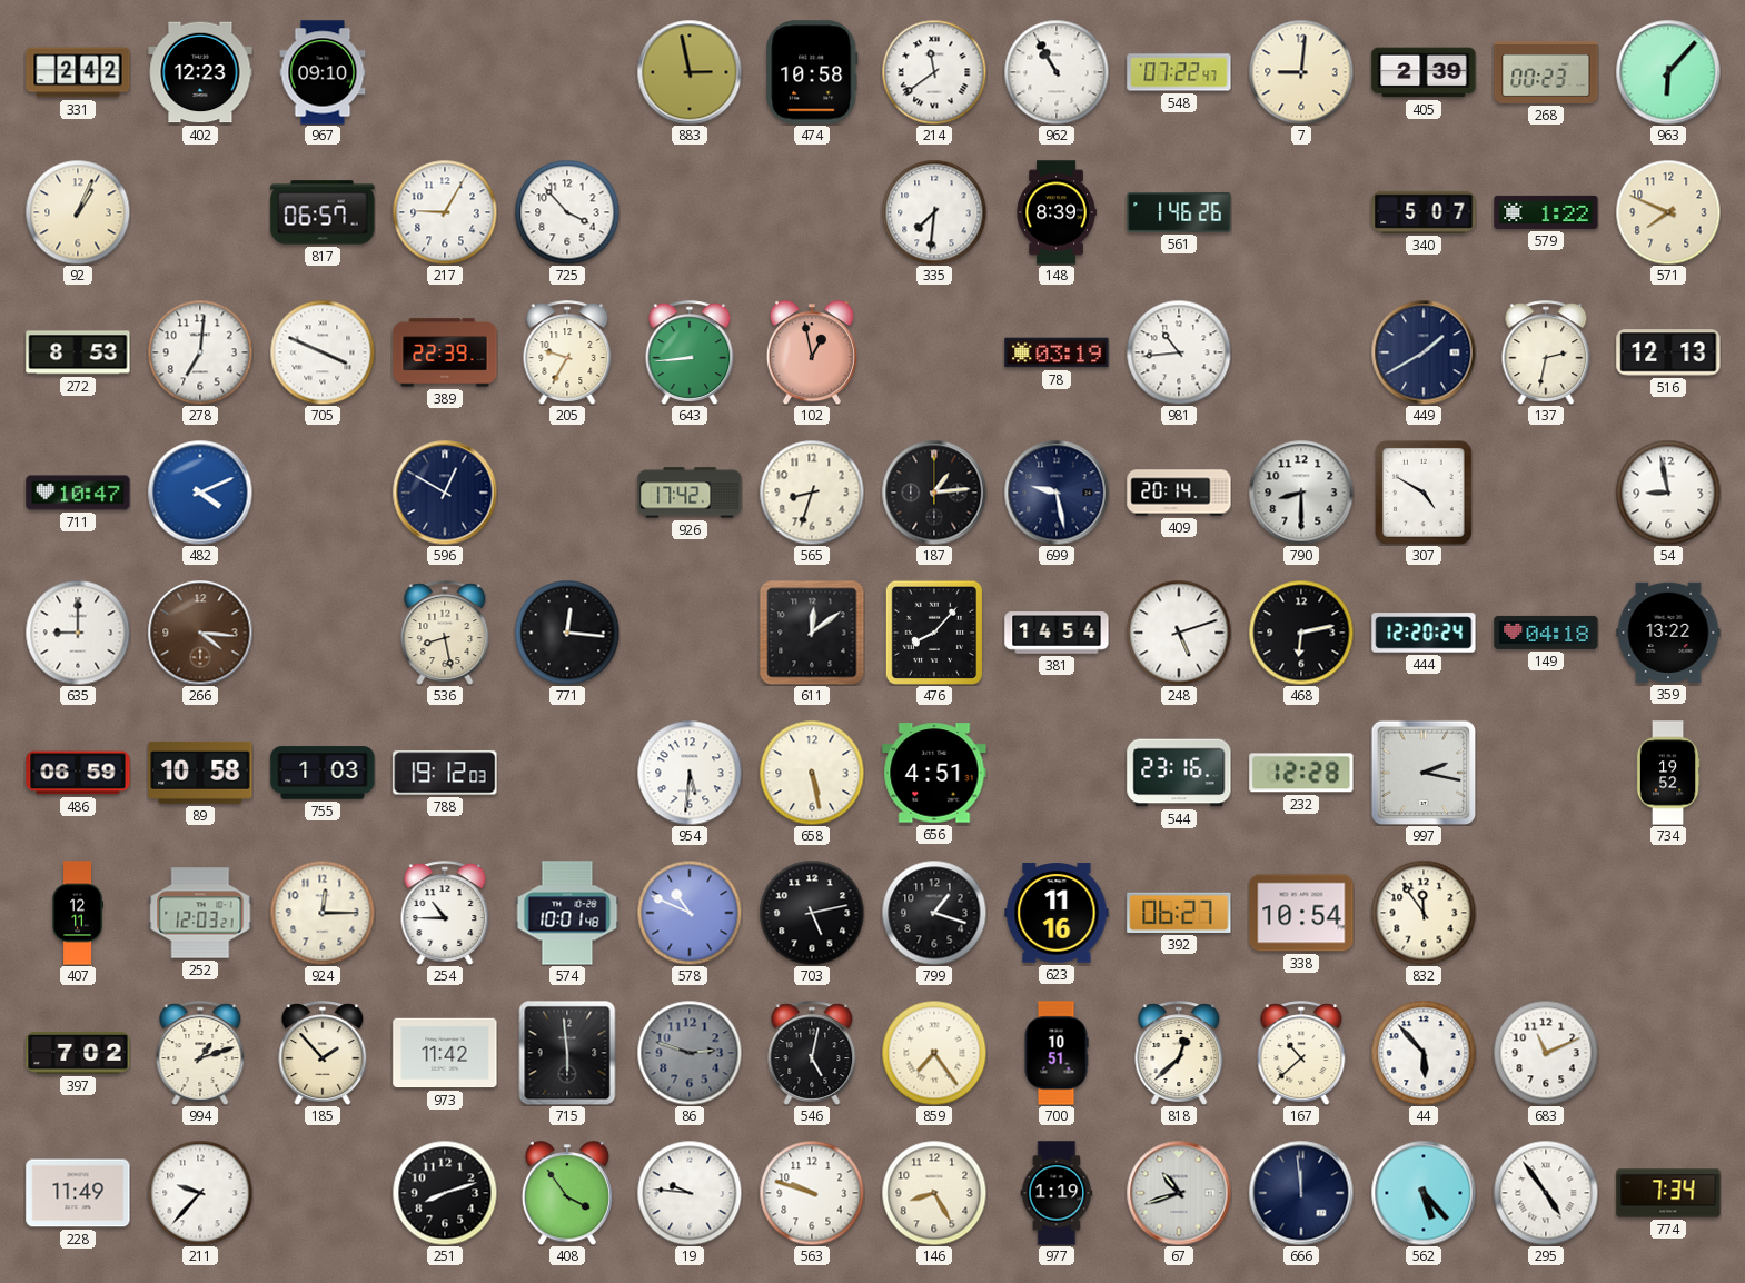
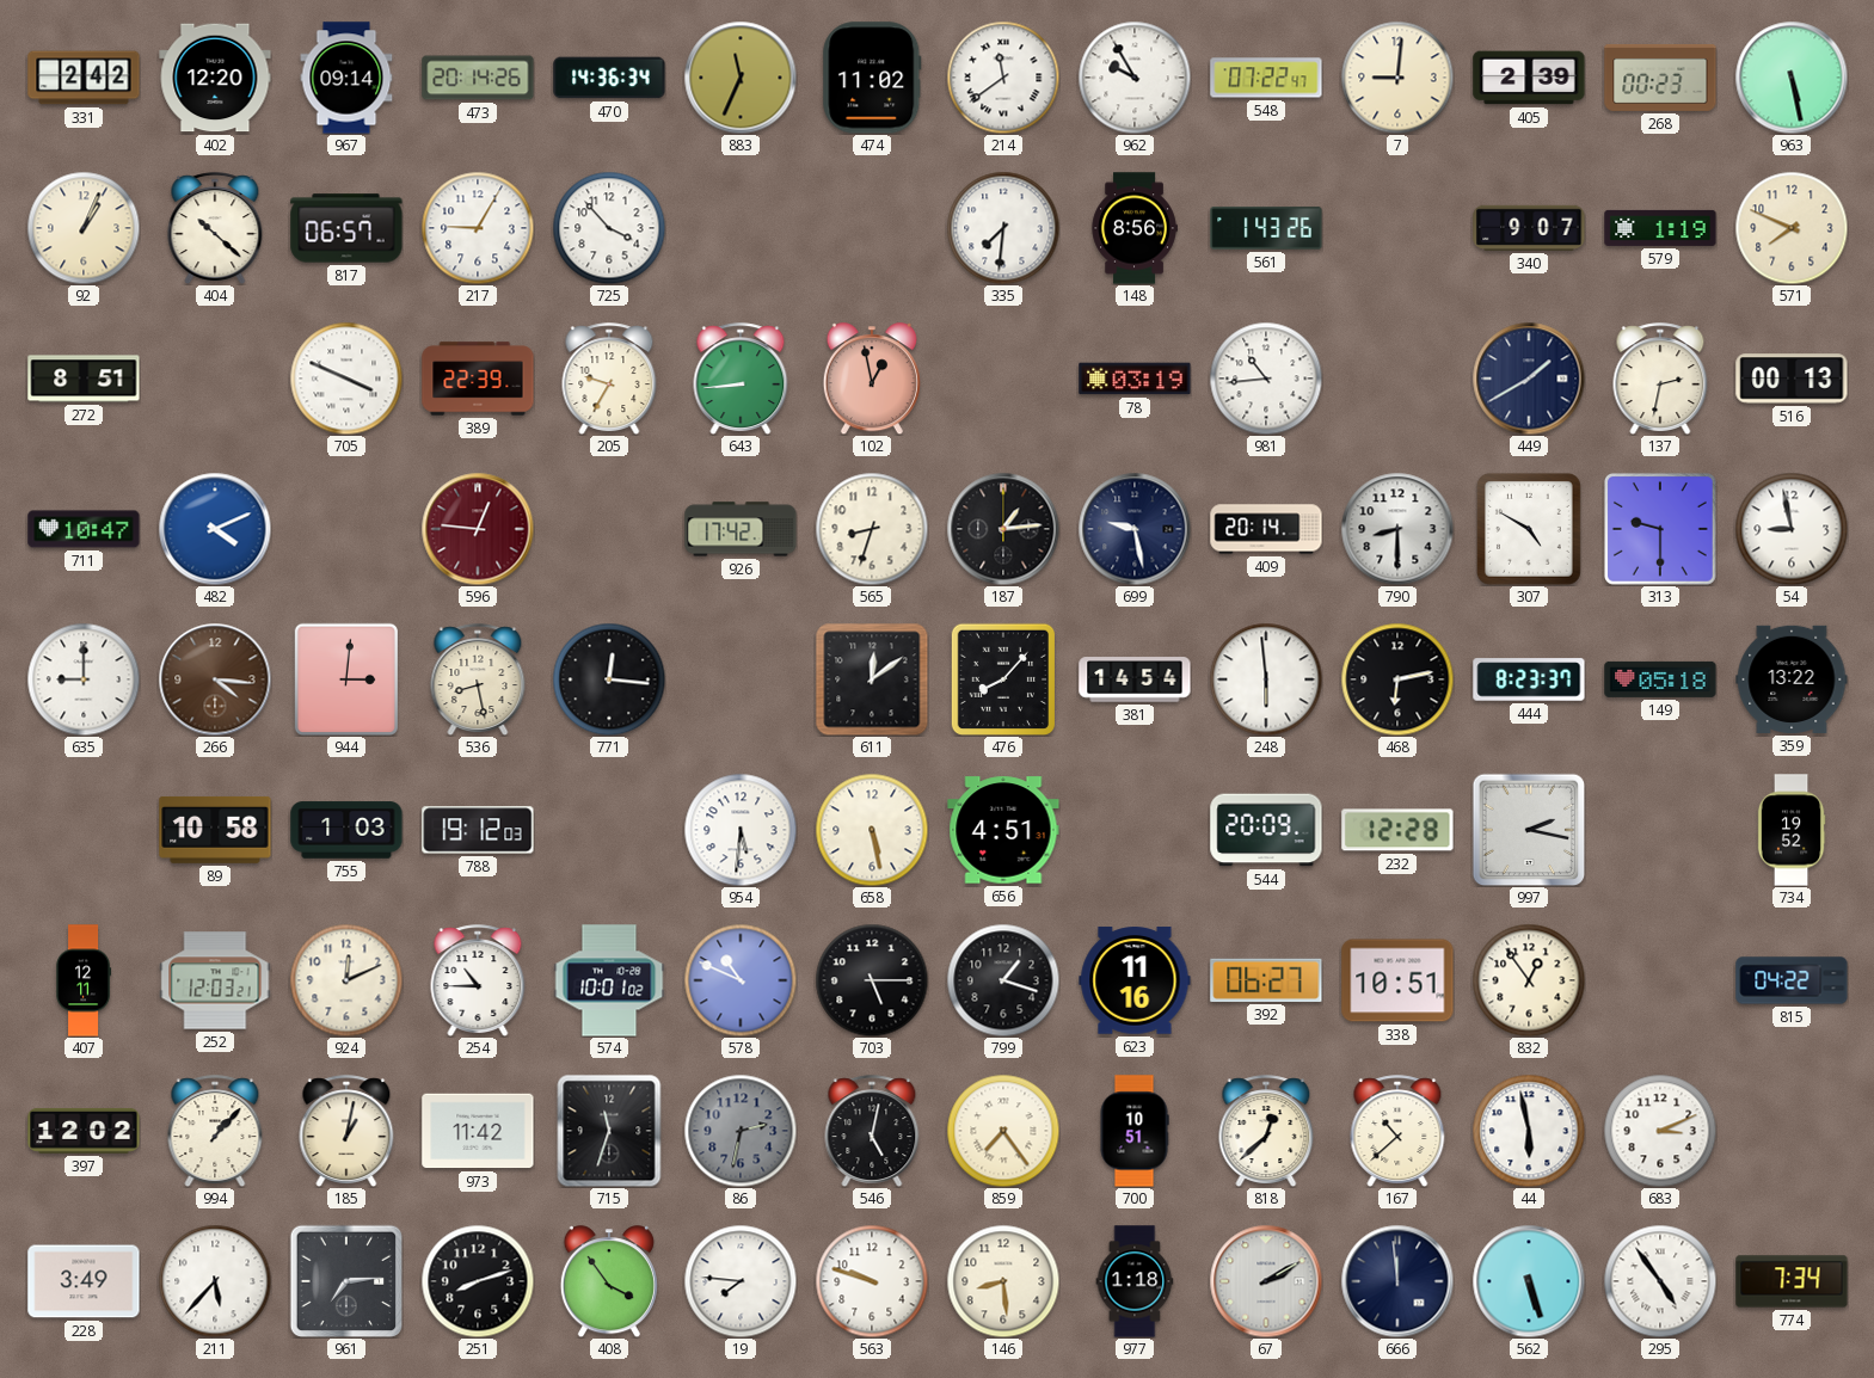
402: 12:23 -> 12:20 (215, 78)
967: 09:10 -> 09:14 (346, 78)
473: none -> 20:14 (478, 78)
470: none -> 14:36 (609, 78)
883: 2:58 -> 11:34 (741, 78)
474: 10:58 -> 11:02 (872, 78)
962: 10:55 -> 9:55 (1135, 78)
963: 6:07 -> 5:28 (1792, 78)
404: none -> 10:22 (215, 228)
148: 8:39 -> 8:56 (1135, 228)
561: 1:46 -> 1:43 (1266, 228)
340: 5:07 -> 9:07 (1529, 228)
579: 1:22 -> 1:19 (1660, 228)
272: 8:53 -> 8:51 (84, 379)
278: 7:01 -> none (200, 352)
516: 12:13 -> 00:13 (1792, 379)
596: 12:50 -> 12:46 (478, 529)
596 dial: navy -> burgundy (478, 529)
313: none -> 9:30 (1660, 529)
944: none -> 3:01 (345, 678)
248: 5:12 -> 5:59 (1266, 679)
444: 12:20 -> 8:23 (1529, 679)
149: 04:18 -> 05:18 (1660, 679)
486: 06:59 -> none (78, 773)
544: 23:16 -> 20:09 (1266, 830)
924: 12:15 -> 12:11 (346, 980)
574: 10:01:48 -> 10:01:02 (609, 980)
703: 5:13 -> 5:15 (872, 980)
338: 10:54 -> 10:51 (1397, 980)
832: 11:54 -> 12:54 (1529, 980)
815: none -> 04:22 (1792, 980)
397: 7:02 -> 12:02 (84, 1131)
994: 1:12 -> 1:07 (215, 1131)
185: 1:53 -> 1:02 (346, 1131)
715: 5:59 -> 11:33 (609, 1131)
86: 2:48 -> 2:32 (741, 1131)
44: 5:53 -> 5:58 (1529, 1131)
683: 11:11 -> 3:11 (1660, 1131)
228: 11:49 -> 3:49 (84, 1281)
211: 9:37 -> 5:37 (215, 1281)
961: none -> 7:14 (346, 1281)
19: 9:46 -> 7:46 (741, 1281)
146: 8:25 -> 8:29 (1003, 1281)
977: 1:19 -> 1:18 (1135, 1281)
67: 10:42 -> 2:10 (1266, 1281)
562: 5:23 -> 5:27 (1529, 1281)
